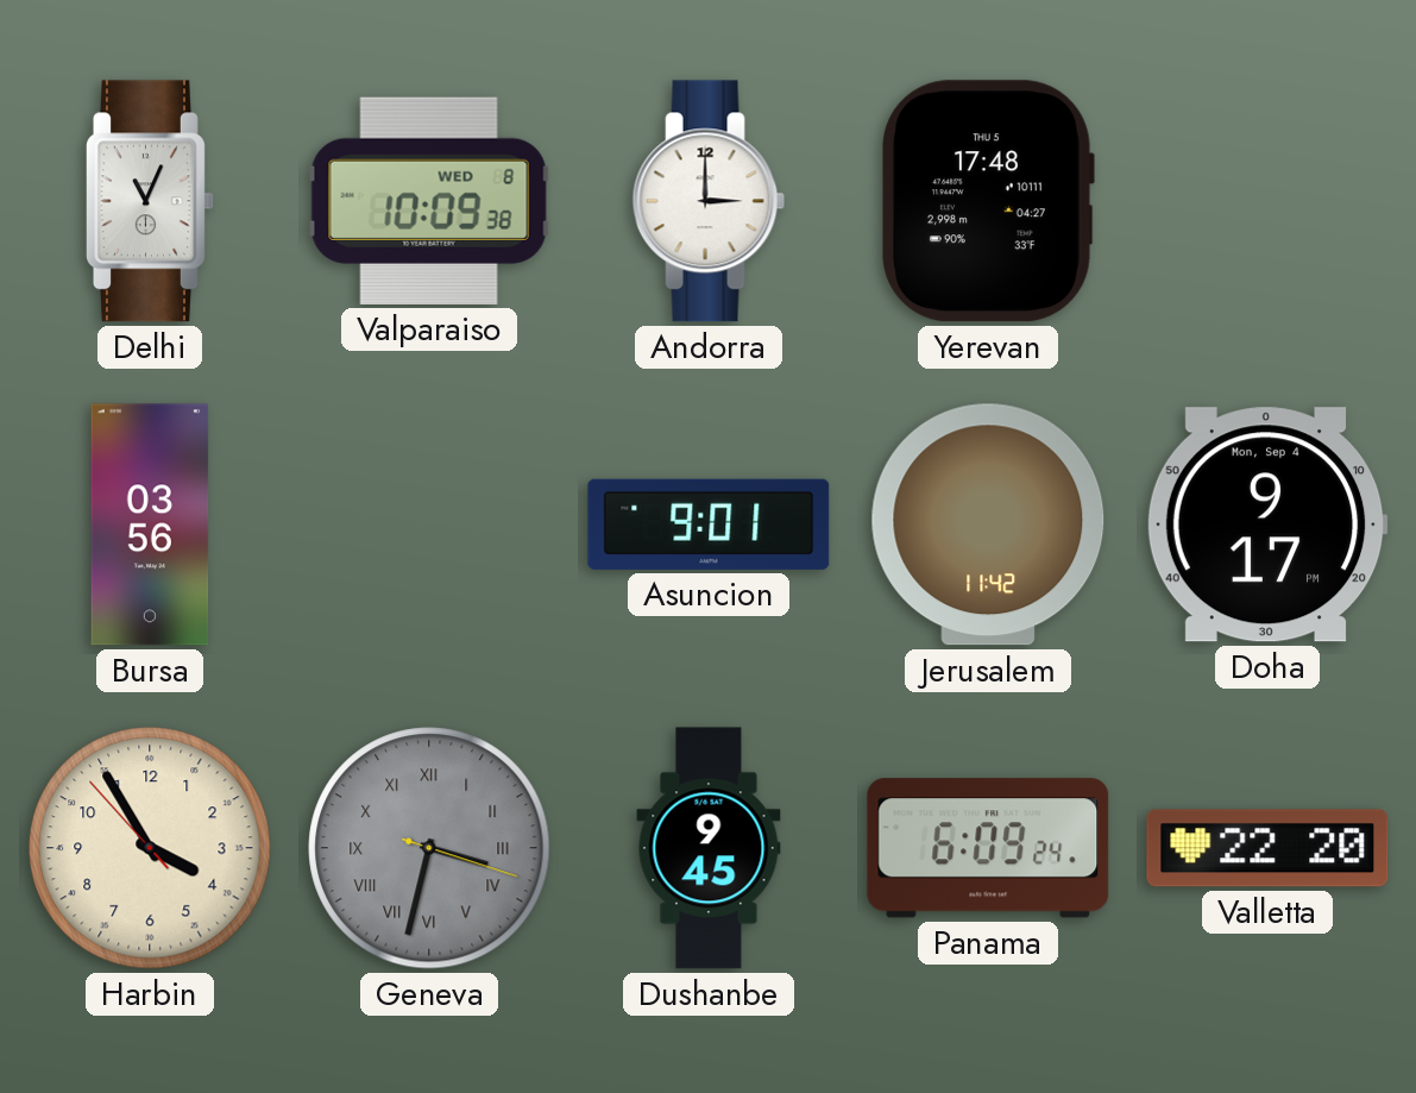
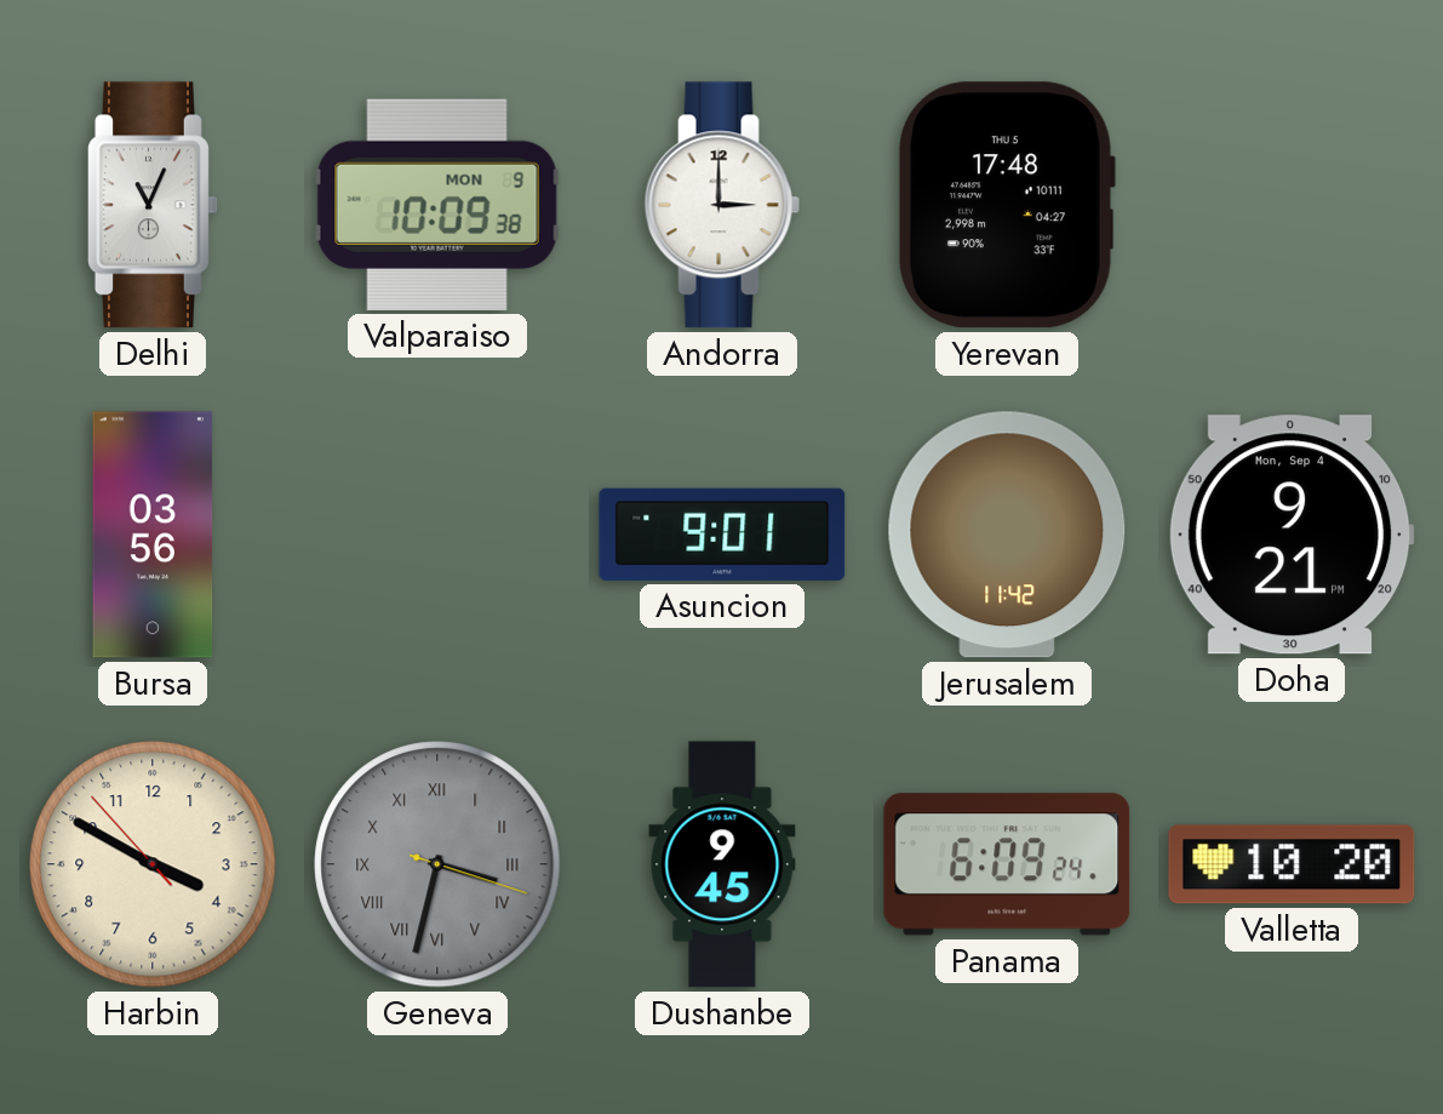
Valparaiso date: WED 8 -> MON 9 (437, 205)
Doha: 9:17 -> 9:21 (1292, 535)
Harbin: 3:54 -> 3:49 (153, 864)
Valletta: 22:20 -> 10:20 (1292, 864)
